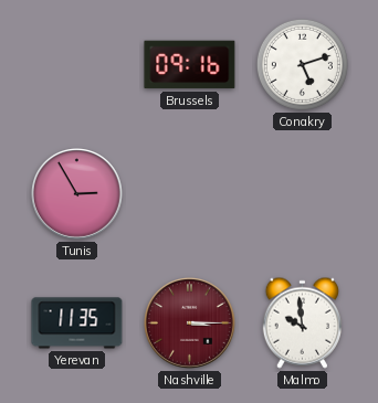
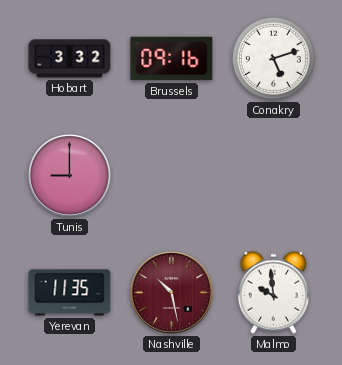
Hobart: none -> 3:32 (70, 59)
Tunis: 2:55 -> 9:00 (70, 176)
Nashville: 3:15 -> 10:28 (172, 293)
